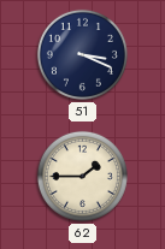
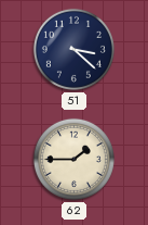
51: 3:19 -> 3:22 (73, 49)
